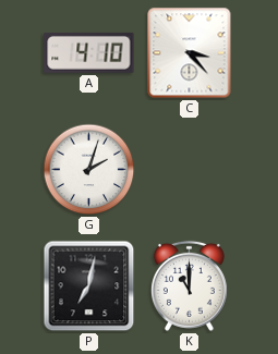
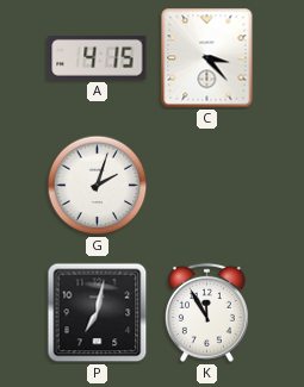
A: 4:10 -> 4:15 (98, 57)
K: 11:00 -> 11:55 (206, 312)
